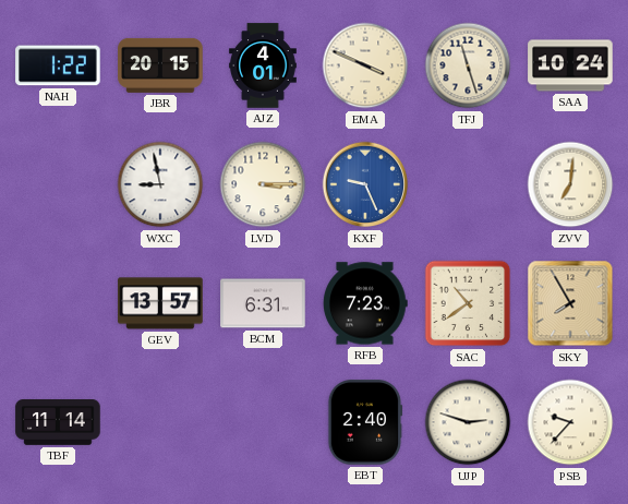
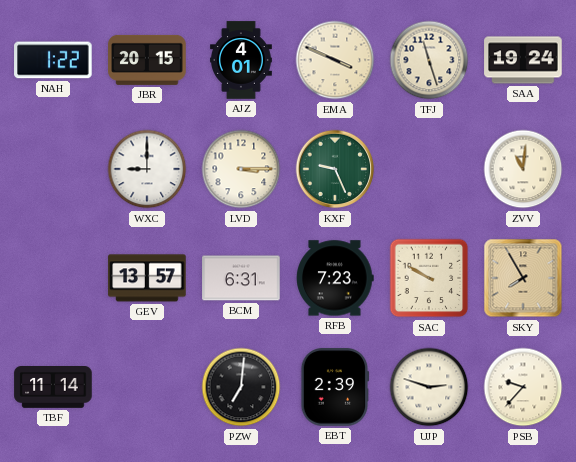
SAA: 10:24 -> 19:24 (523, 60)
WXC: 8:58 -> 9:00 (147, 169)
KXF dial: blue -> green (335, 169)
ZVV: 7:01 -> 11:01 (523, 169)
SAC: 10:39 -> 9:50 (429, 278)
PZW: none -> 7:01 (241, 387)
EBT: 2:40 -> 2:39 (335, 387)
